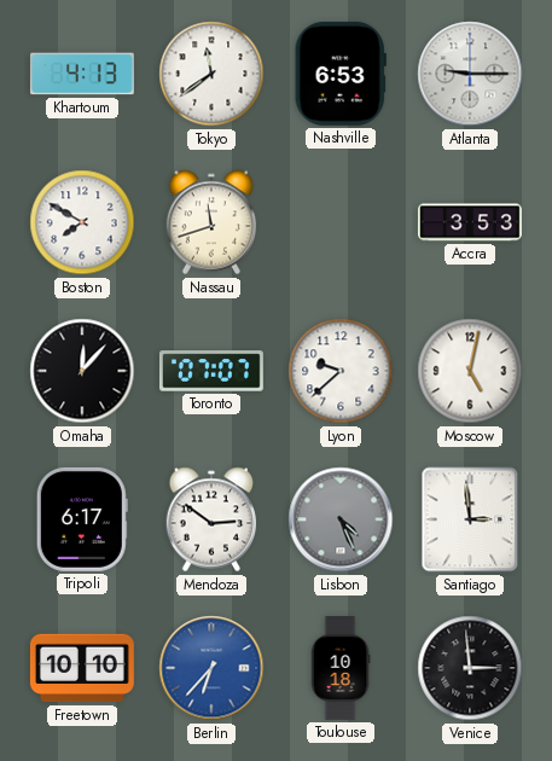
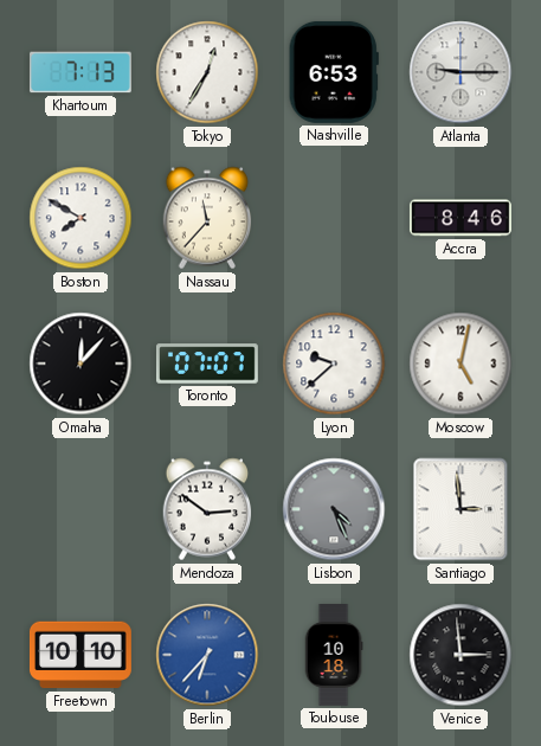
Khartoum: 4:13 -> 7:13 (80, 72)
Tokyo: 11:39 -> 12:35 (207, 72)
Nassau: 11:42 -> 11:37 (207, 218)
Accra: 3:53 -> 8:46 (461, 218)
Tripoli: 6:17 -> none (82, 519)
